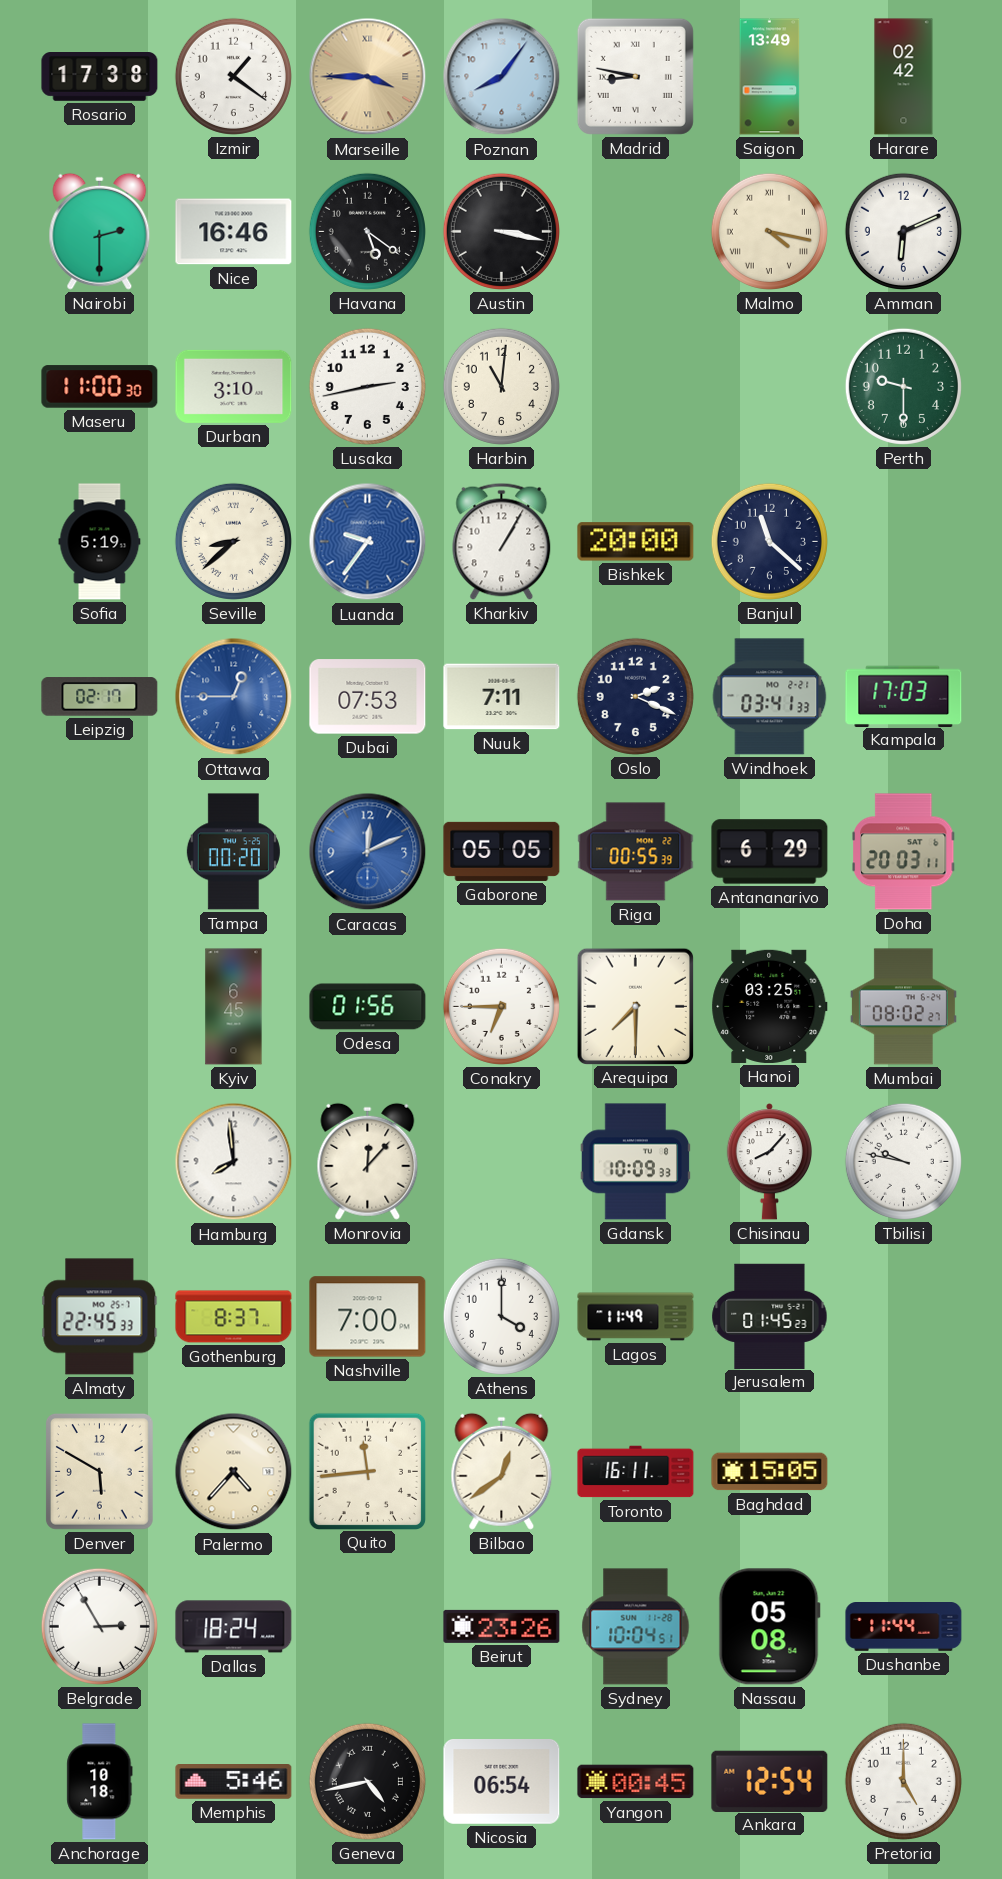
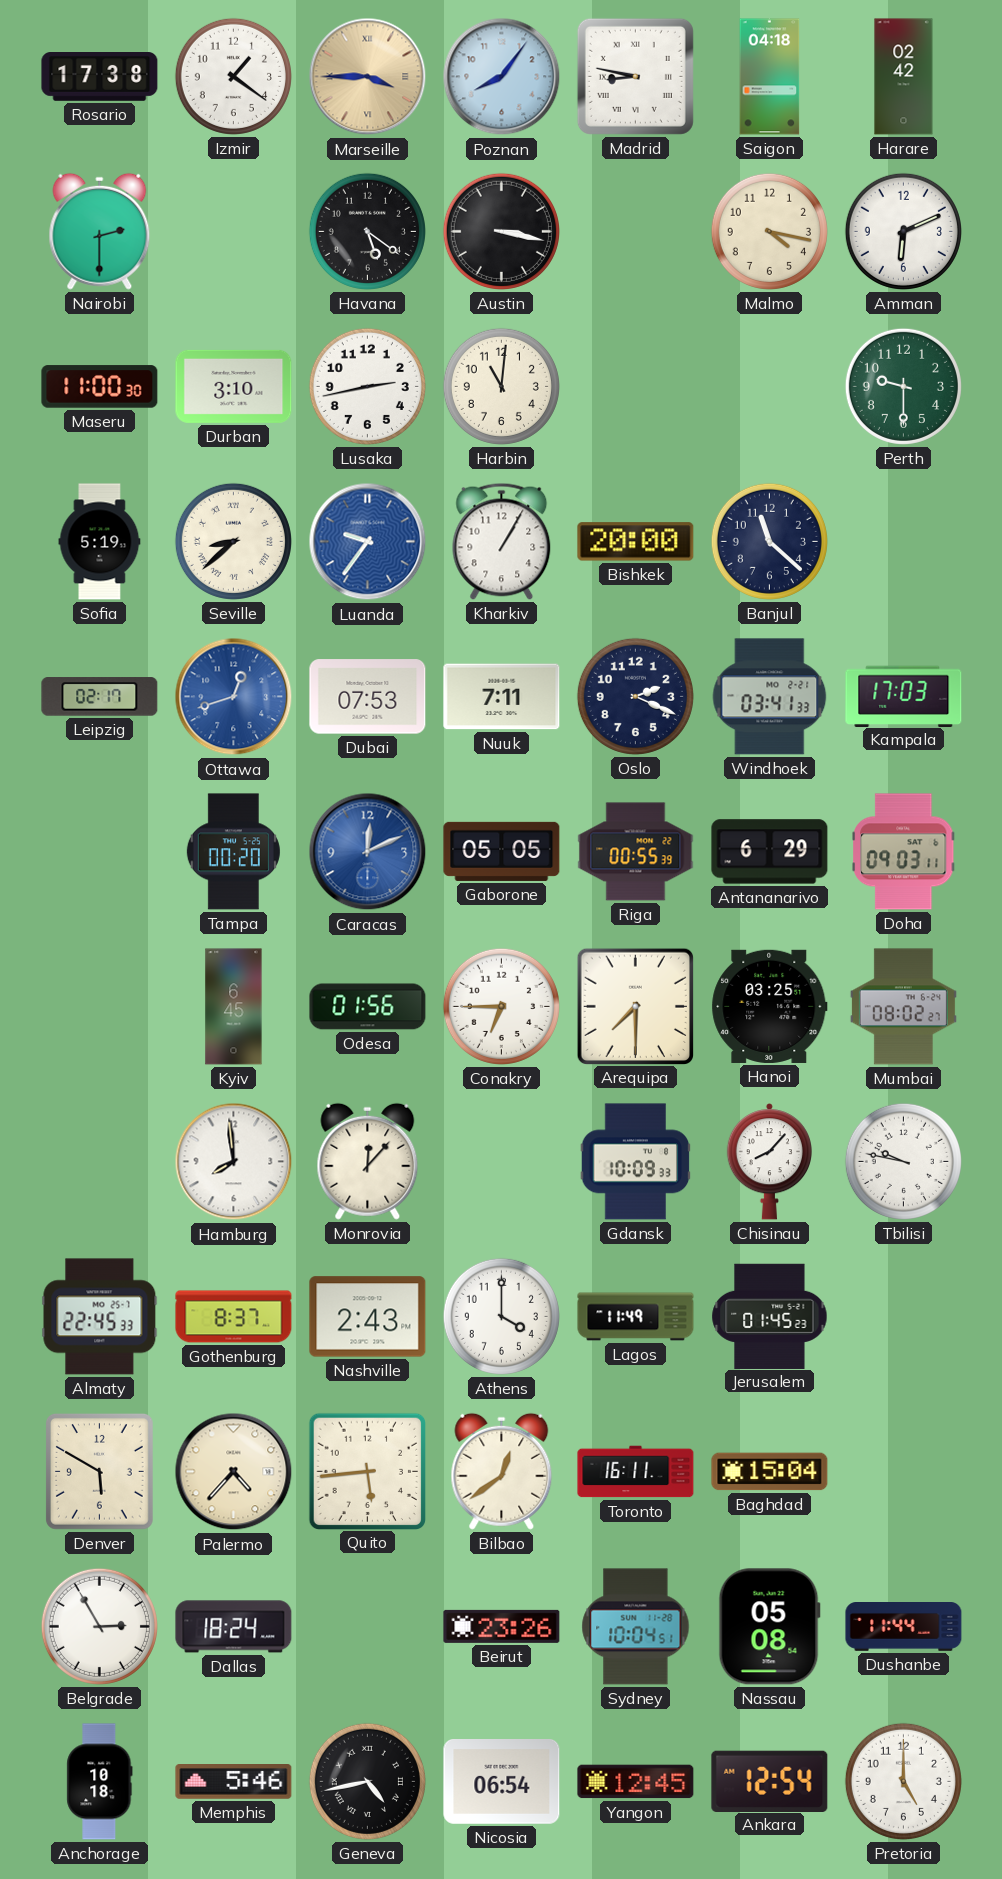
Saigon: 13:49 -> 04:18 (770, 77)
Nice: 16:46 -> none (234, 232)
Malmo numerals: Roman -> Arabic (769, 231)
Ottawa: 12:45 -> 12:42 (234, 697)
Doha: 20:03 -> 09:03 (904, 852)
Nashville: 7:00 -> 2:43 (368, 1317)
Quito: 11:44 -> 5:44 (367, 1471)
Baghdad: 15:05 -> 15:04 (770, 1472)
Yangon: 00:45 -> 12:45 (636, 1782)
